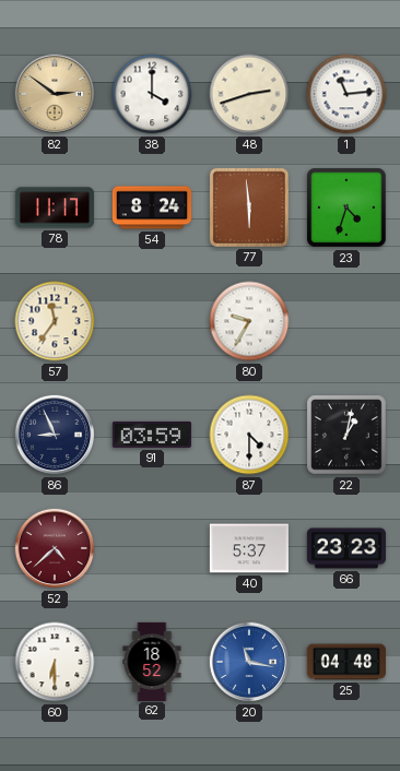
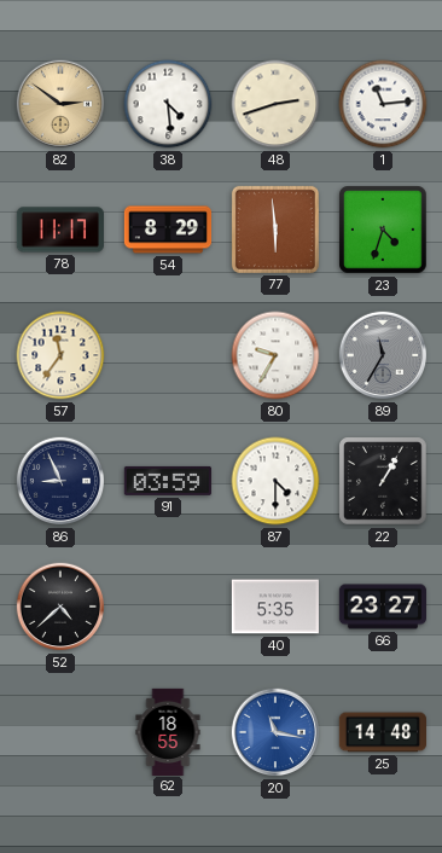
38: 4:00 -> 4:29 (168, 104)
54: 8:24 -> 8:29 (167, 230)
89: none -> 11:35 (383, 355)
22: 1:02 -> 1:05 (383, 481)
52 dial: burgundy -> black (60, 607)
40: 5:37 -> 5:35 (275, 607)
66: 23:23 -> 23:27 (382, 607)
60: 6:30 -> none (55, 662)
62: 18:52 -> 18:55 (168, 731)
25: 04:48 -> 14:48 (382, 732)
